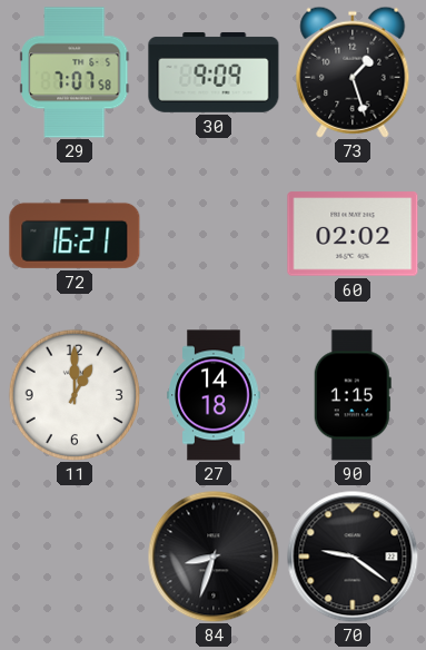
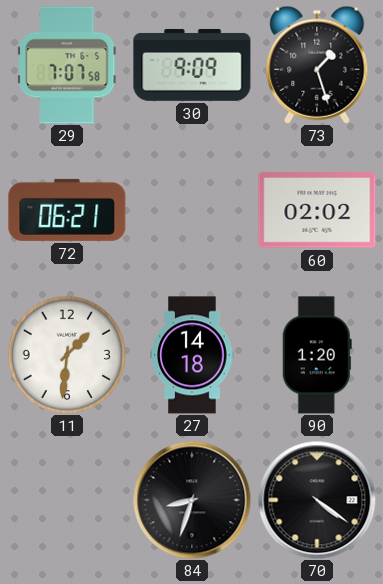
72: 16:21 -> 06:21 (67, 210)
11: 1:00 -> 1:31 (67, 355)
90: 1:15 -> 1:20 (317, 355)
70: 9:21 -> 4:21 (317, 500)
